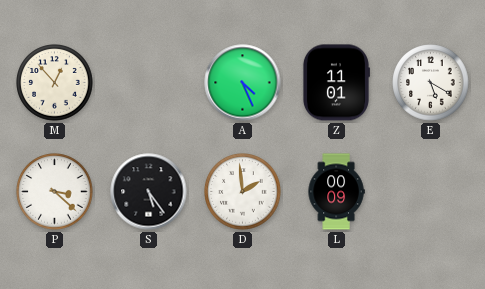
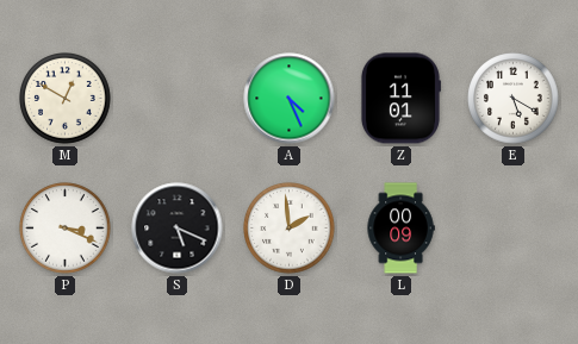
M: 12:53 -> 12:50 (66, 99)
P: 3:22 -> 3:19 (66, 229)
S: 5:24 -> 5:19 (178, 229)
